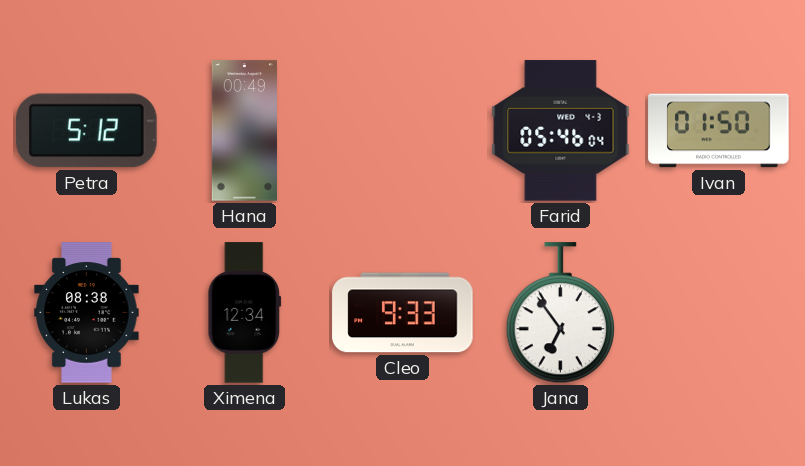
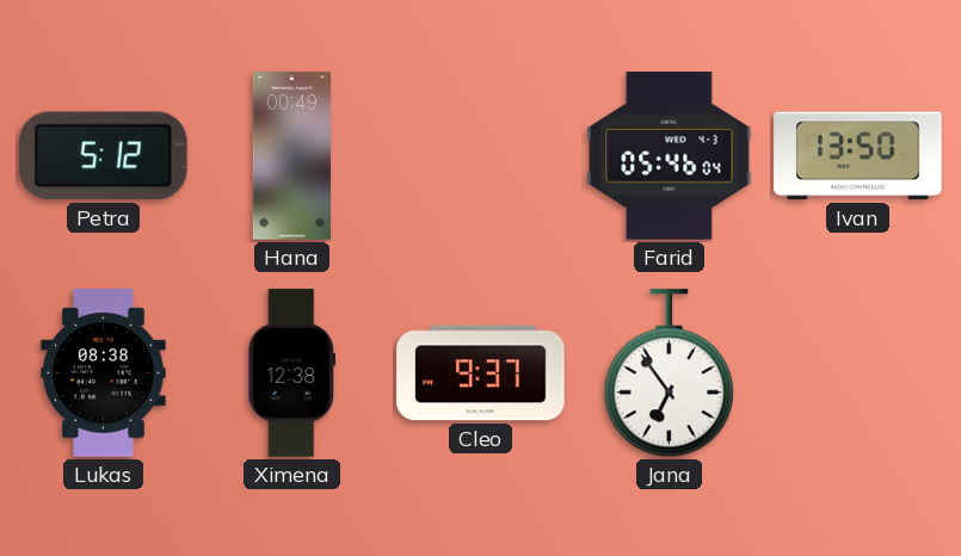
Ivan: 01:50 -> 13:50 (858, 156)
Ximena: 12:34 -> 12:38 (292, 373)
Cleo: 9:33 -> 9:37 (481, 373)
